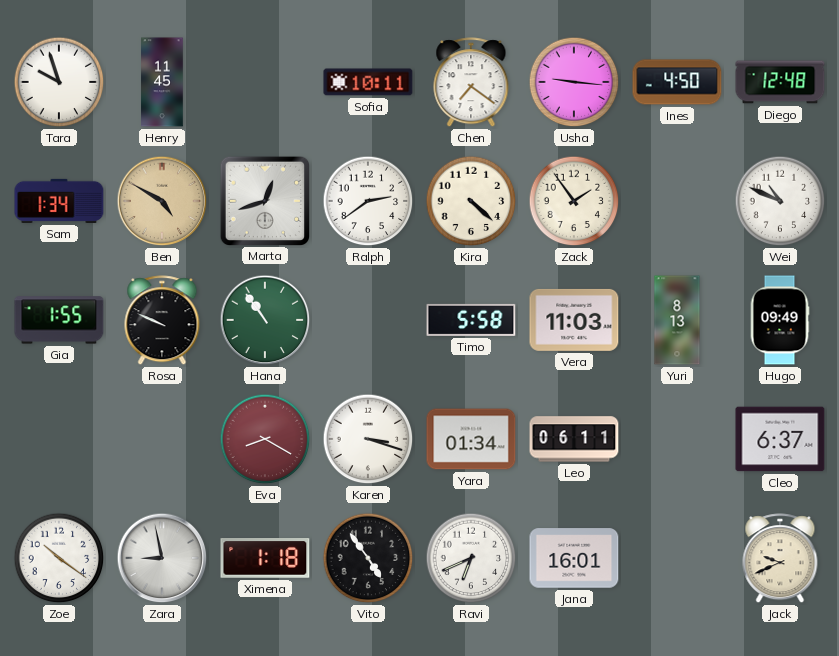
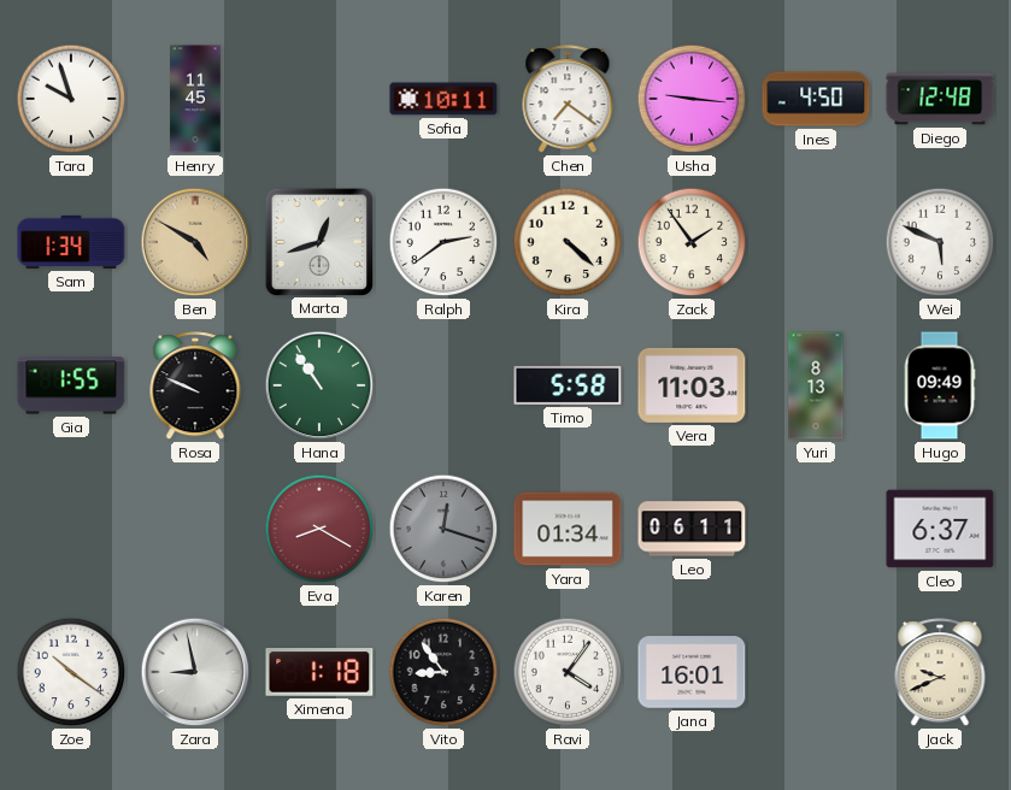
Wei: 10:49 -> 5:49 (940, 242)
Karen: 3:18 -> 12:18 (443, 529)
Karen dial: white -> grey (443, 529)
Vito: 4:54 -> 8:54 (443, 672)
Ravi: 6:41 -> 4:06 (568, 672)
